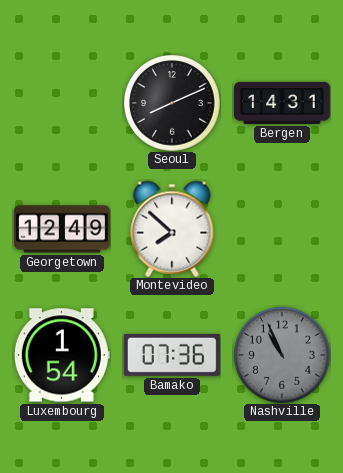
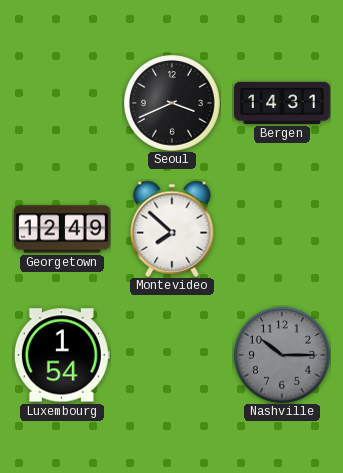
Seoul: 8:11 -> 3:41 (172, 103)
Bamako: 07:36 -> none (173, 355)
Nashville: 10:56 -> 10:15 (282, 355)
